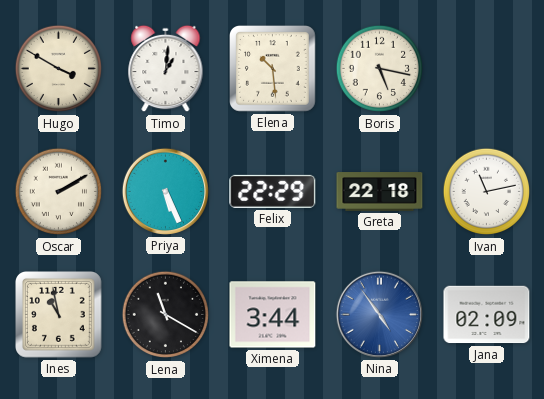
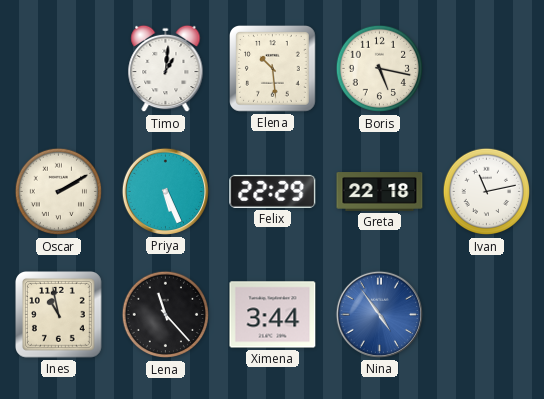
Hugo: 3:50 -> none (59, 69)
Lena: 11:20 -> 11:23 (166, 315)
Jana: 02:09 -> none (487, 315)
